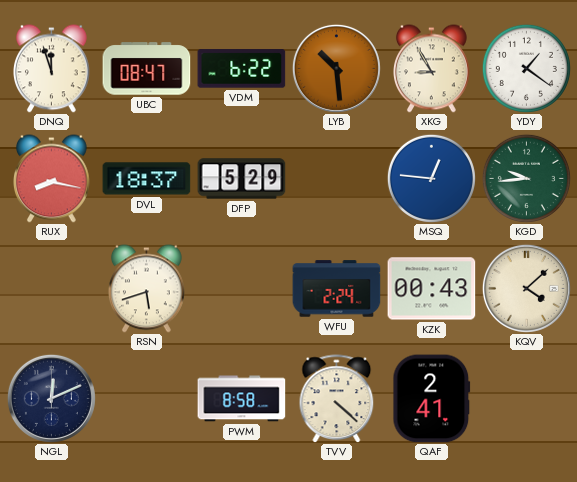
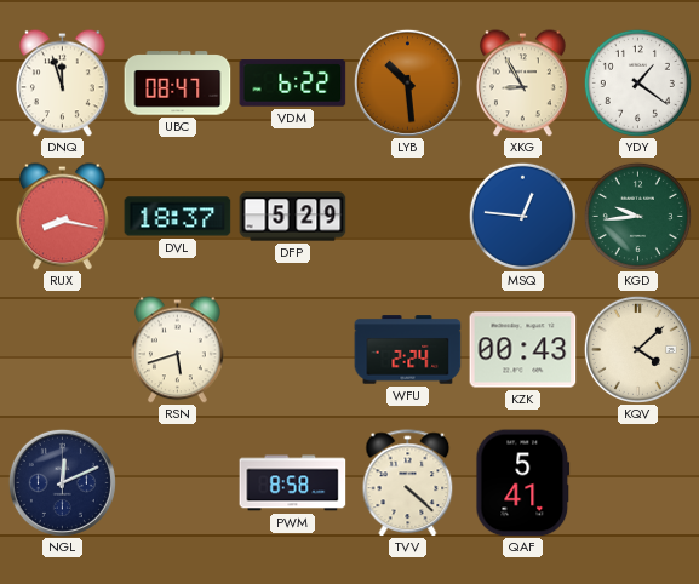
QAF: 2:41 -> 5:41 (523, 483)
